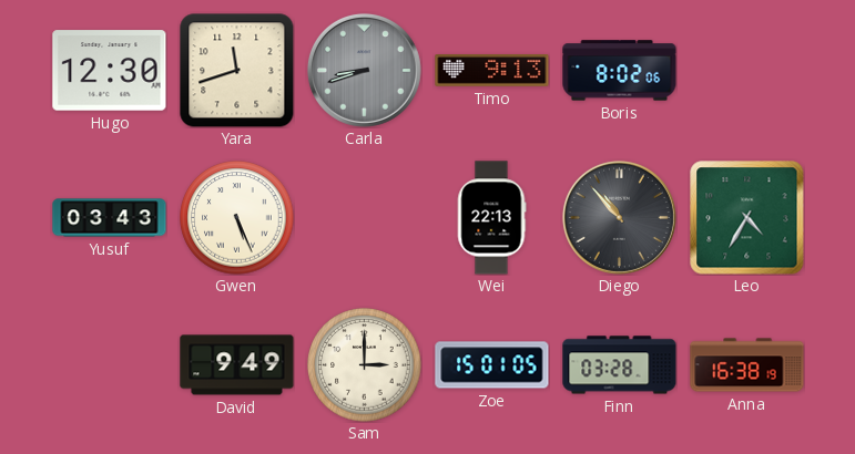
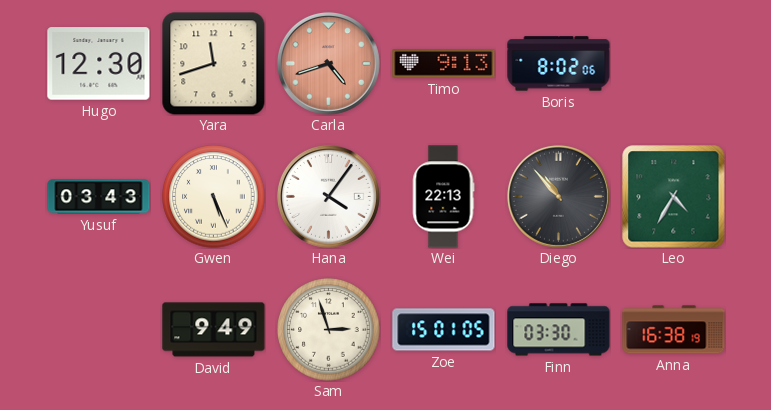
Carla: 8:42 -> 4:42 (328, 63)
Carla dial: grey -> salmon (328, 63)
Hana: none -> 4:06 (328, 196)
Sam: 3:00 -> 2:57 (329, 330)
Finn: 03:28 -> 03:30 (559, 330)
